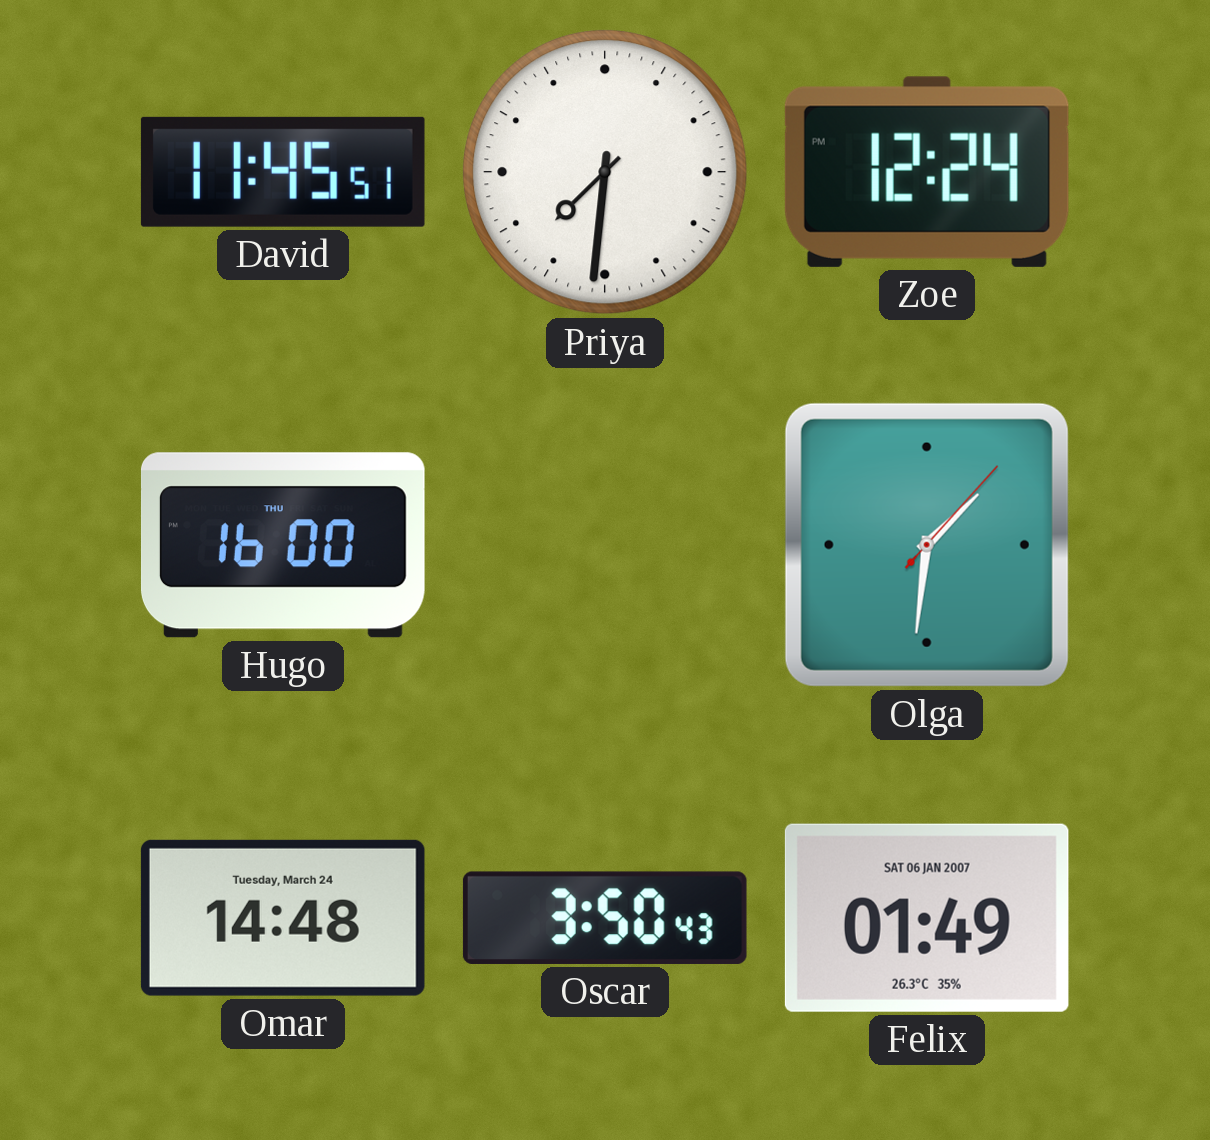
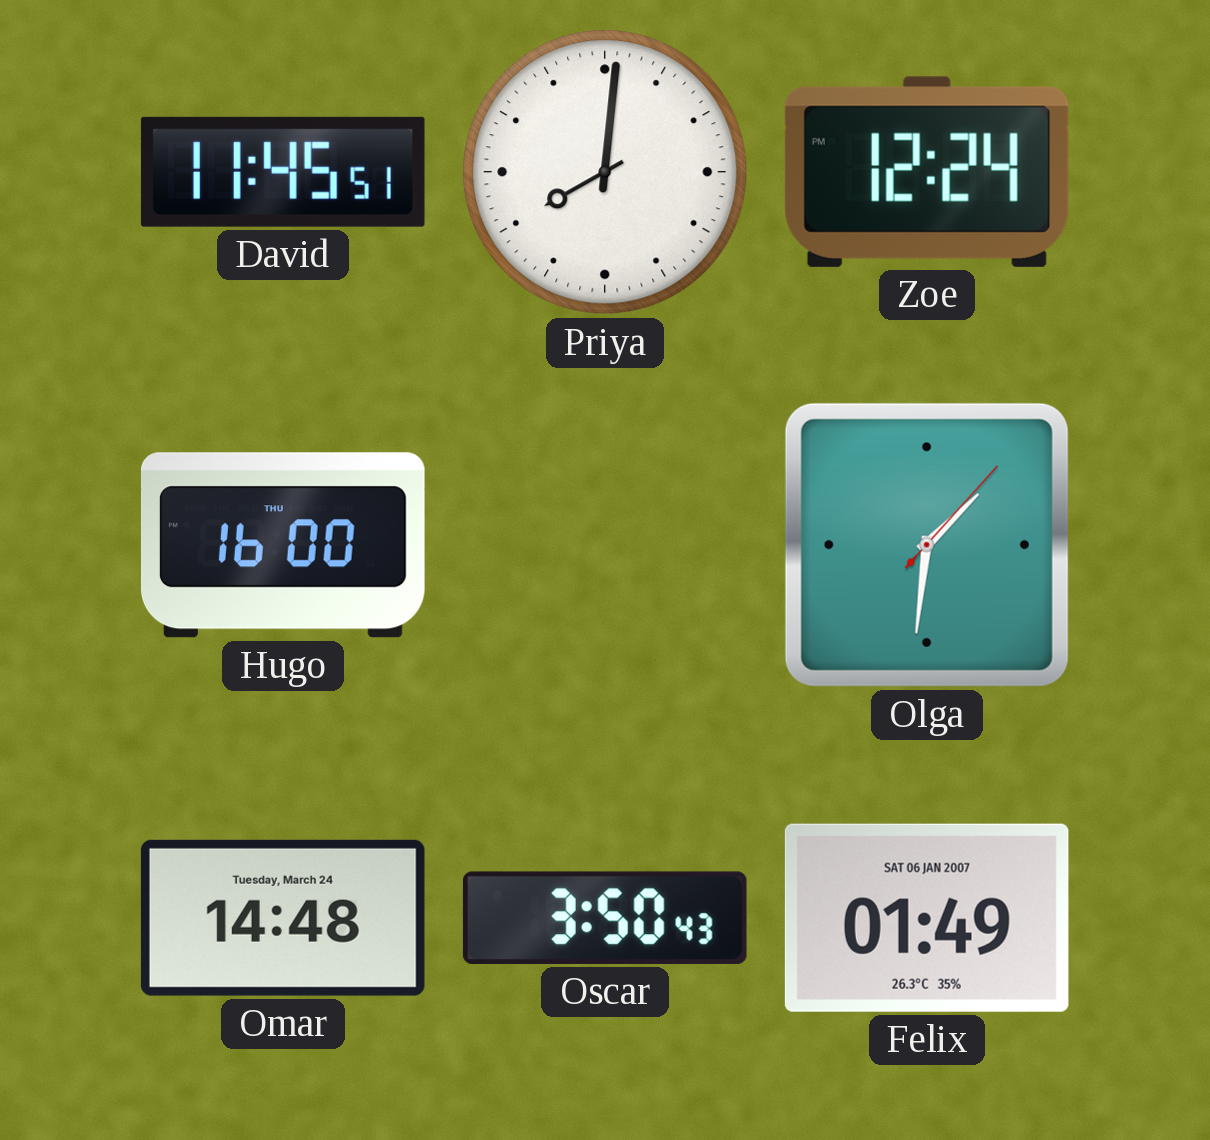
Priya: 7:31 -> 8:01 (605, 172)
